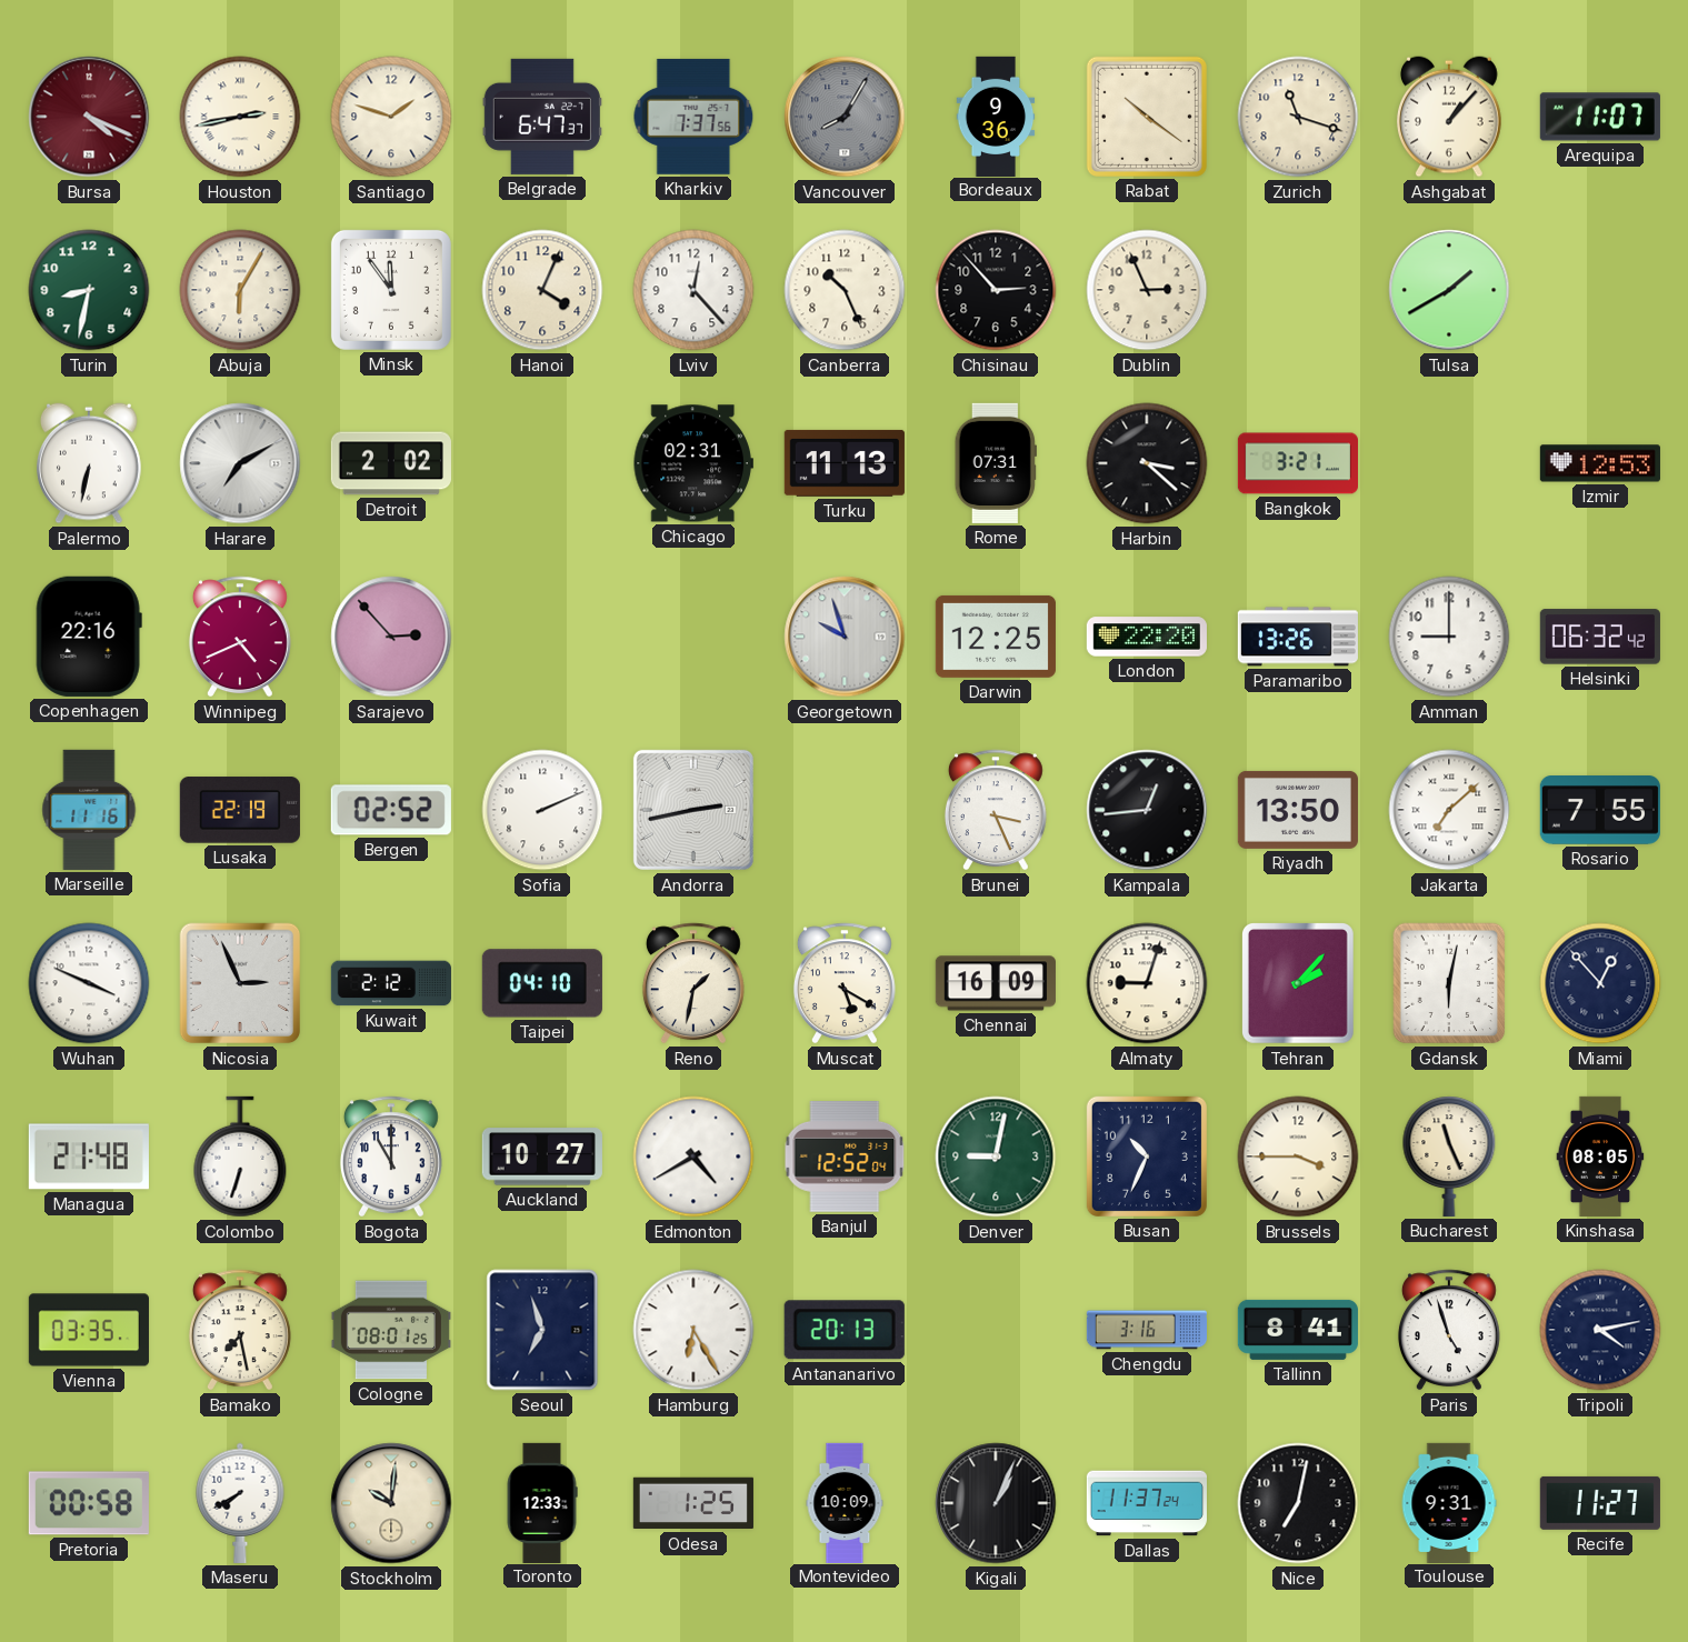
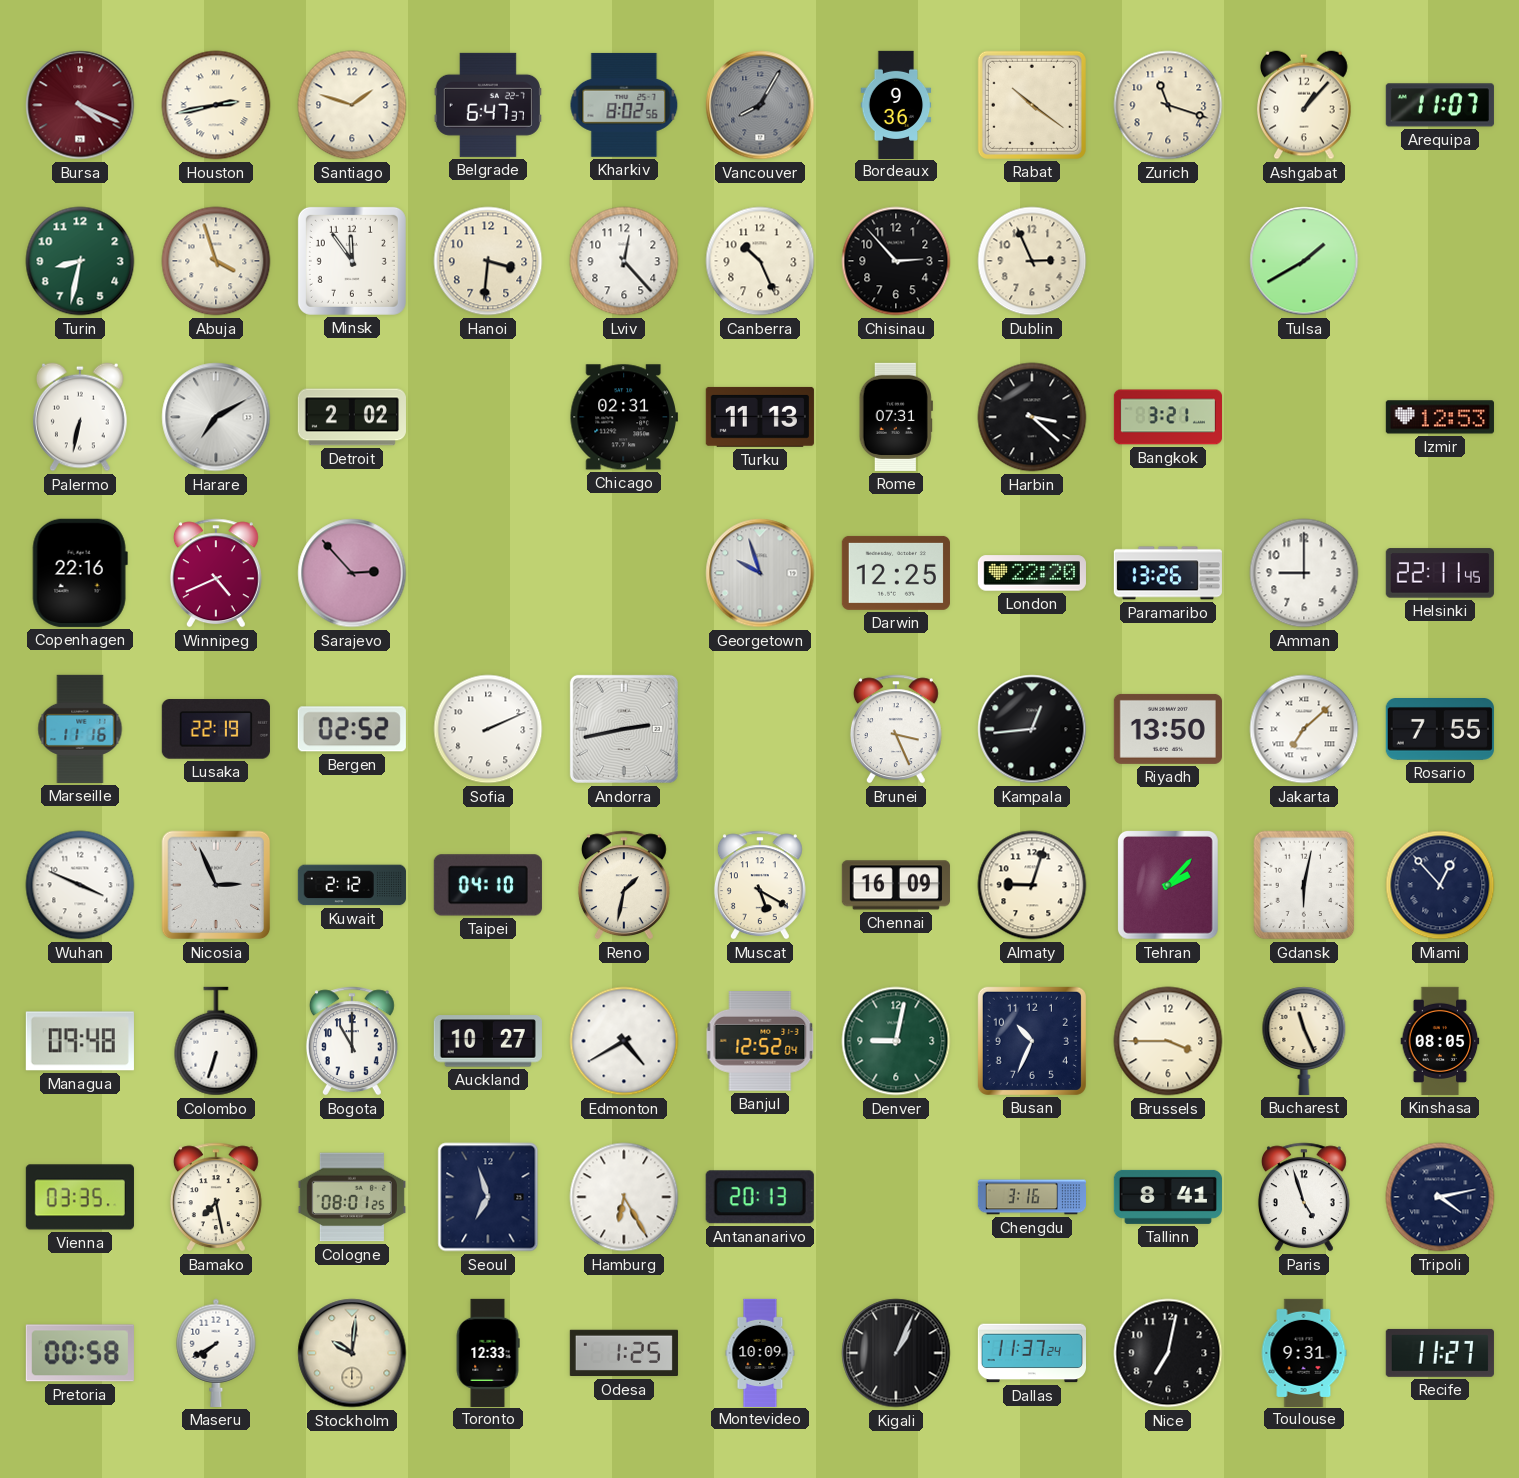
Kharkiv: 7:37 -> 8:02 (624, 105)
Abuja: 6:05 -> 3:57 (216, 261)
Hanoi: 4:04 -> 3:31 (488, 261)
Helsinki: 06:32 -> 22:11 (1440, 573)
Managua: 21:48 -> 09:48 (80, 1041)
